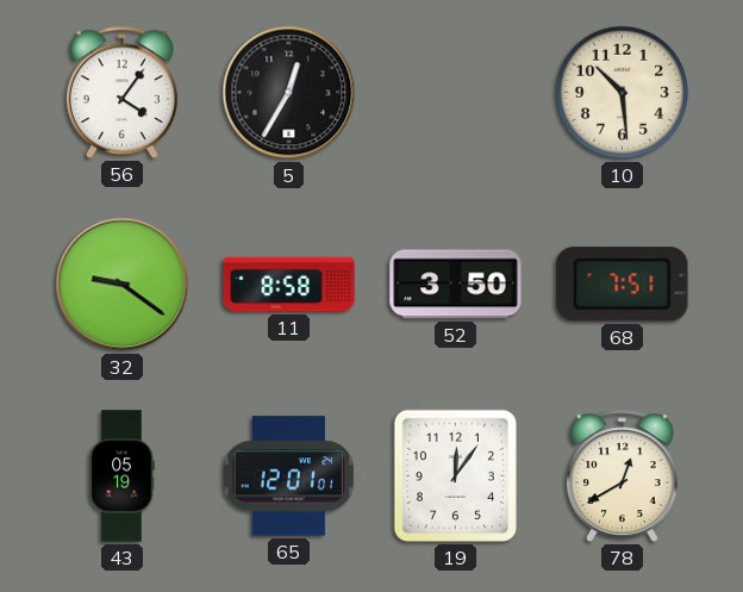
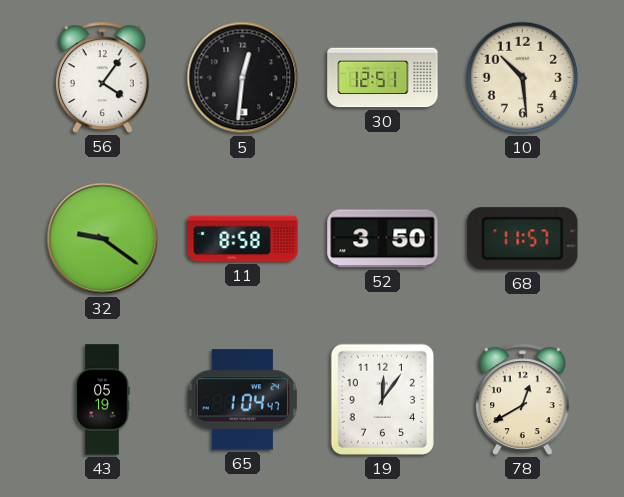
5: 12:35 -> 12:31 (243, 78)
30: none -> 12:51 (383, 78)
68: 7:51 -> 11:57 (523, 239)
65: 12:01 -> 1:04 (242, 400)
